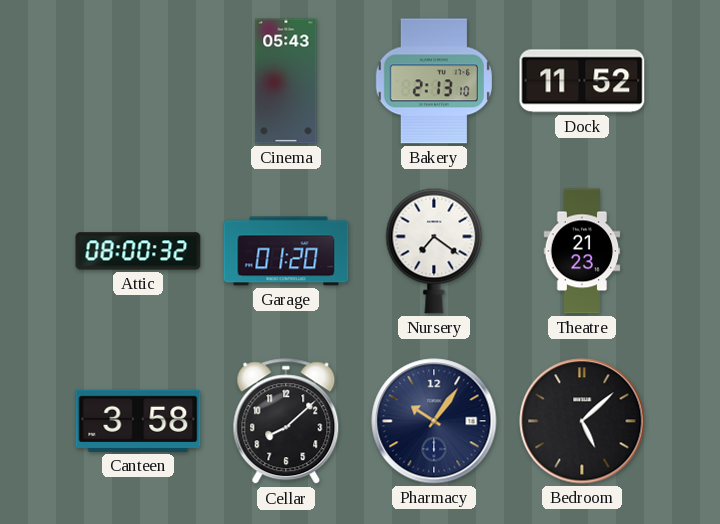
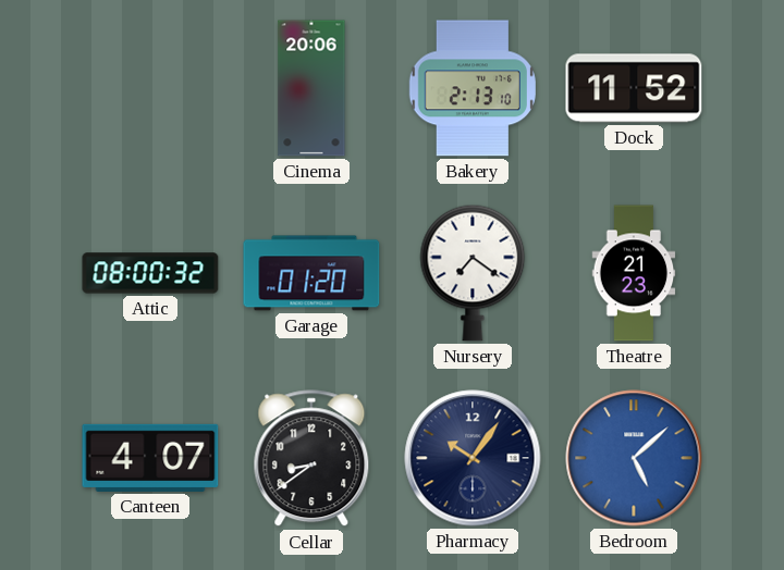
Cinema: 05:43 -> 20:06 (311, 88)
Canteen: 3:58 -> 4:07 (150, 458)
Cellar: 8:08 -> 8:39 (311, 459)
Bedroom dial: black -> blue (634, 458)
